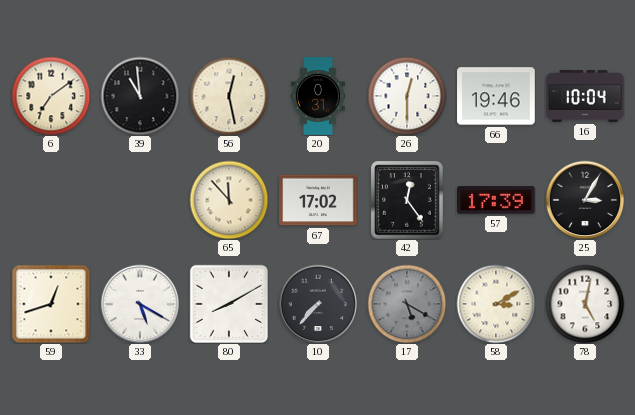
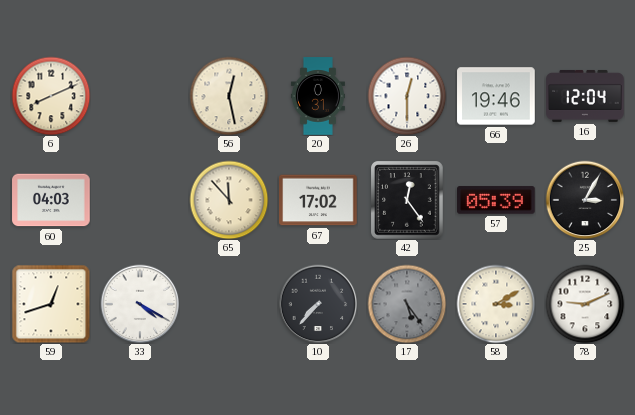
6: 7:09 -> 8:11 (51, 96)
39: 10:59 -> none (140, 96)
16: 10:04 -> 12:04 (585, 96)
60: none -> 04:03 (51, 200)
57: 17:39 -> 05:39 (497, 200)
33: 5:20 -> 4:20 (140, 304)
80: 8:10 -> none (229, 304)
17: 5:20 -> 5:24 (407, 304)
78: 5:02 -> 9:11 (585, 304)
